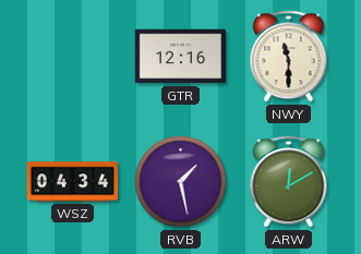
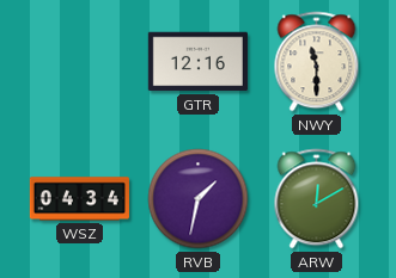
RVB: 1:28 -> 1:32 (199, 199)
